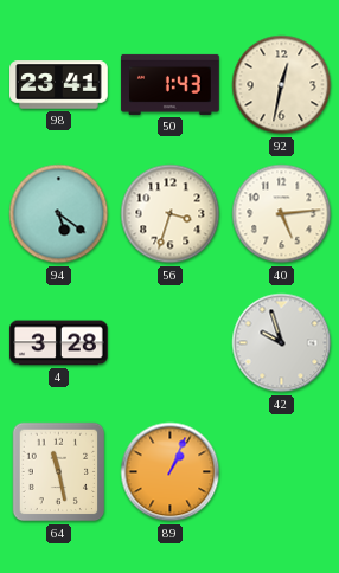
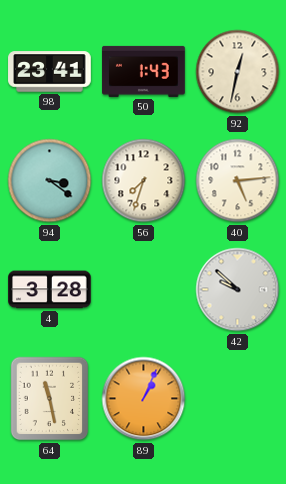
94: 5:21 -> 3:21 (50, 181)
56: 3:33 -> 7:33 (144, 181)
42: 9:57 -> 9:52 (238, 290)
